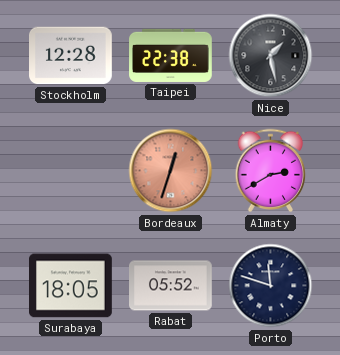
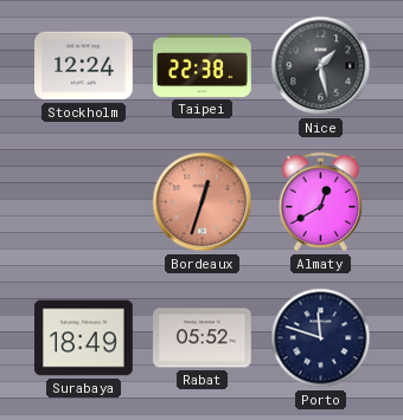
Stockholm: 12:28 -> 12:24 (84, 66)
Almaty: 2:40 -> 12:40 (321, 202)
Surabaya: 18:05 -> 18:49 (84, 338)
